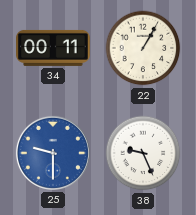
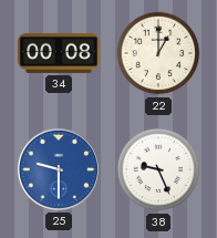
34: 00:11 -> 00:08 (60, 53)
22: 1:05 -> 1:00 (158, 53)
